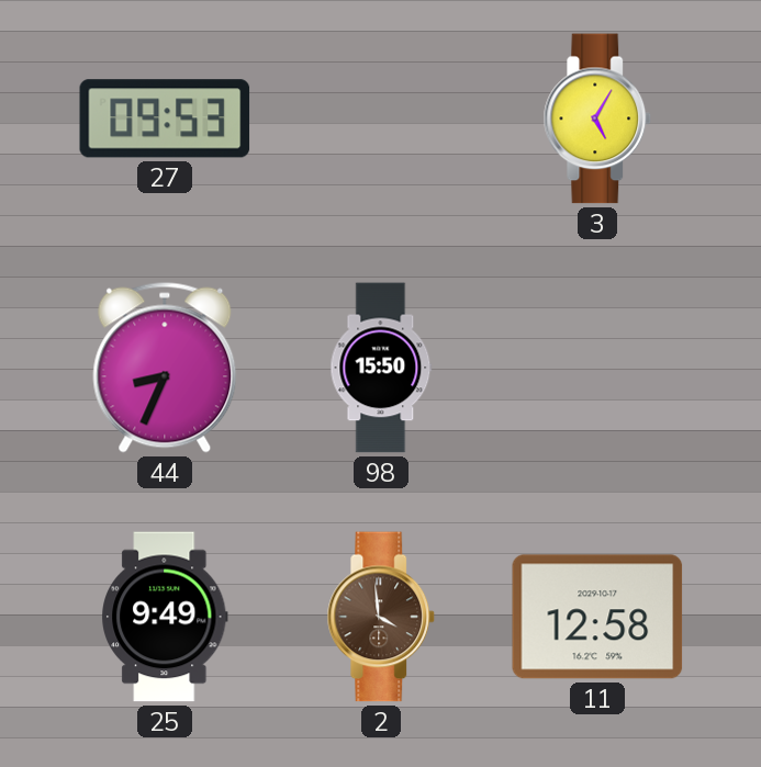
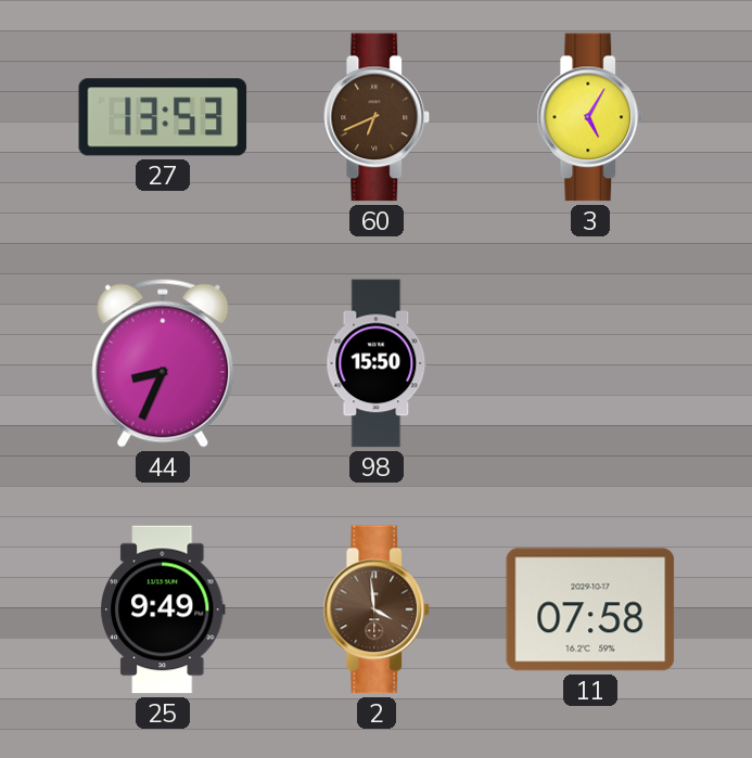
27: 09:53 -> 13:53 (163, 117)
60: none -> 6:41 (377, 117)
11: 12:58 -> 07:58 (590, 609)
